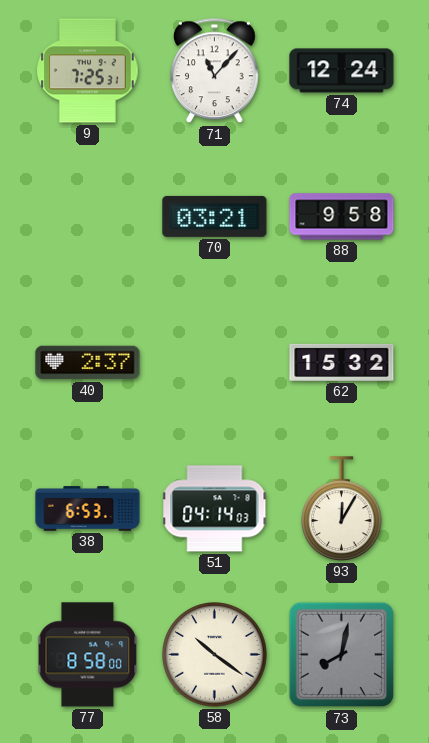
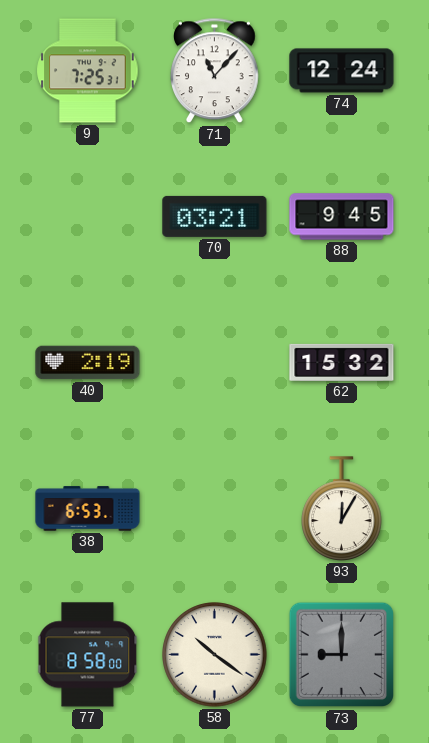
88: 9:58 -> 9:45 (342, 217)
40: 2:37 -> 2:19 (88, 363)
51: 04:14 -> none (215, 509)
73: 8:02 -> 9:00 (342, 655)
